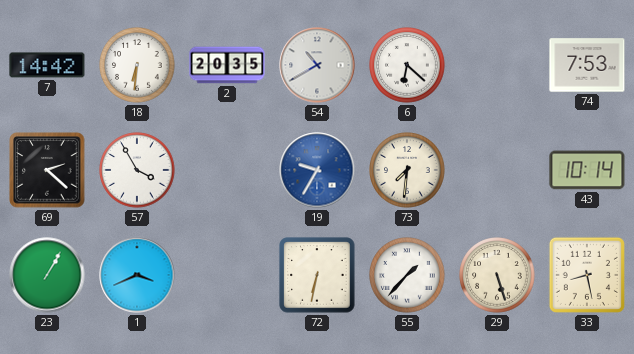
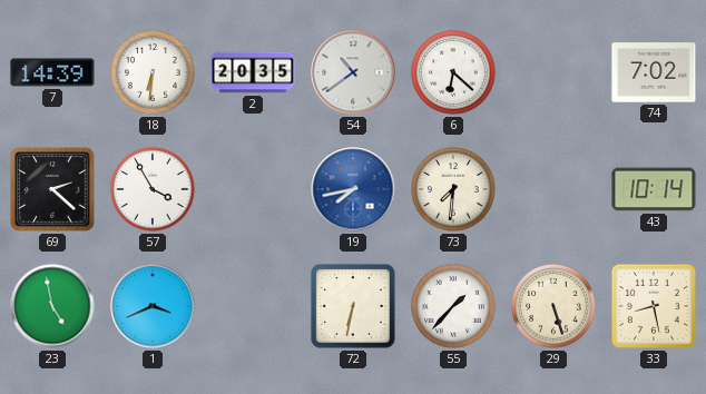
7: 14:42 -> 14:39 (52, 72)
54: 10:40 -> 10:39 (353, 72)
74: 7:53 -> 7:02 (654, 72)
19: 9:35 -> 7:43 (353, 189)
23: 1:05 -> 4:58 (52, 306)
